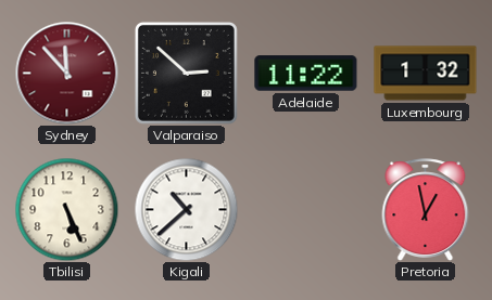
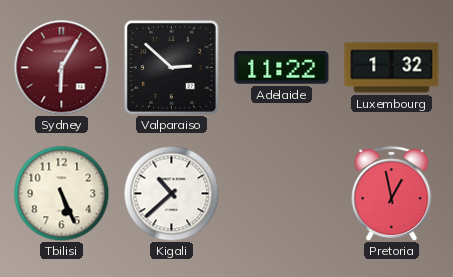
Sydney: 11:53 -> 6:05 (61, 67)
